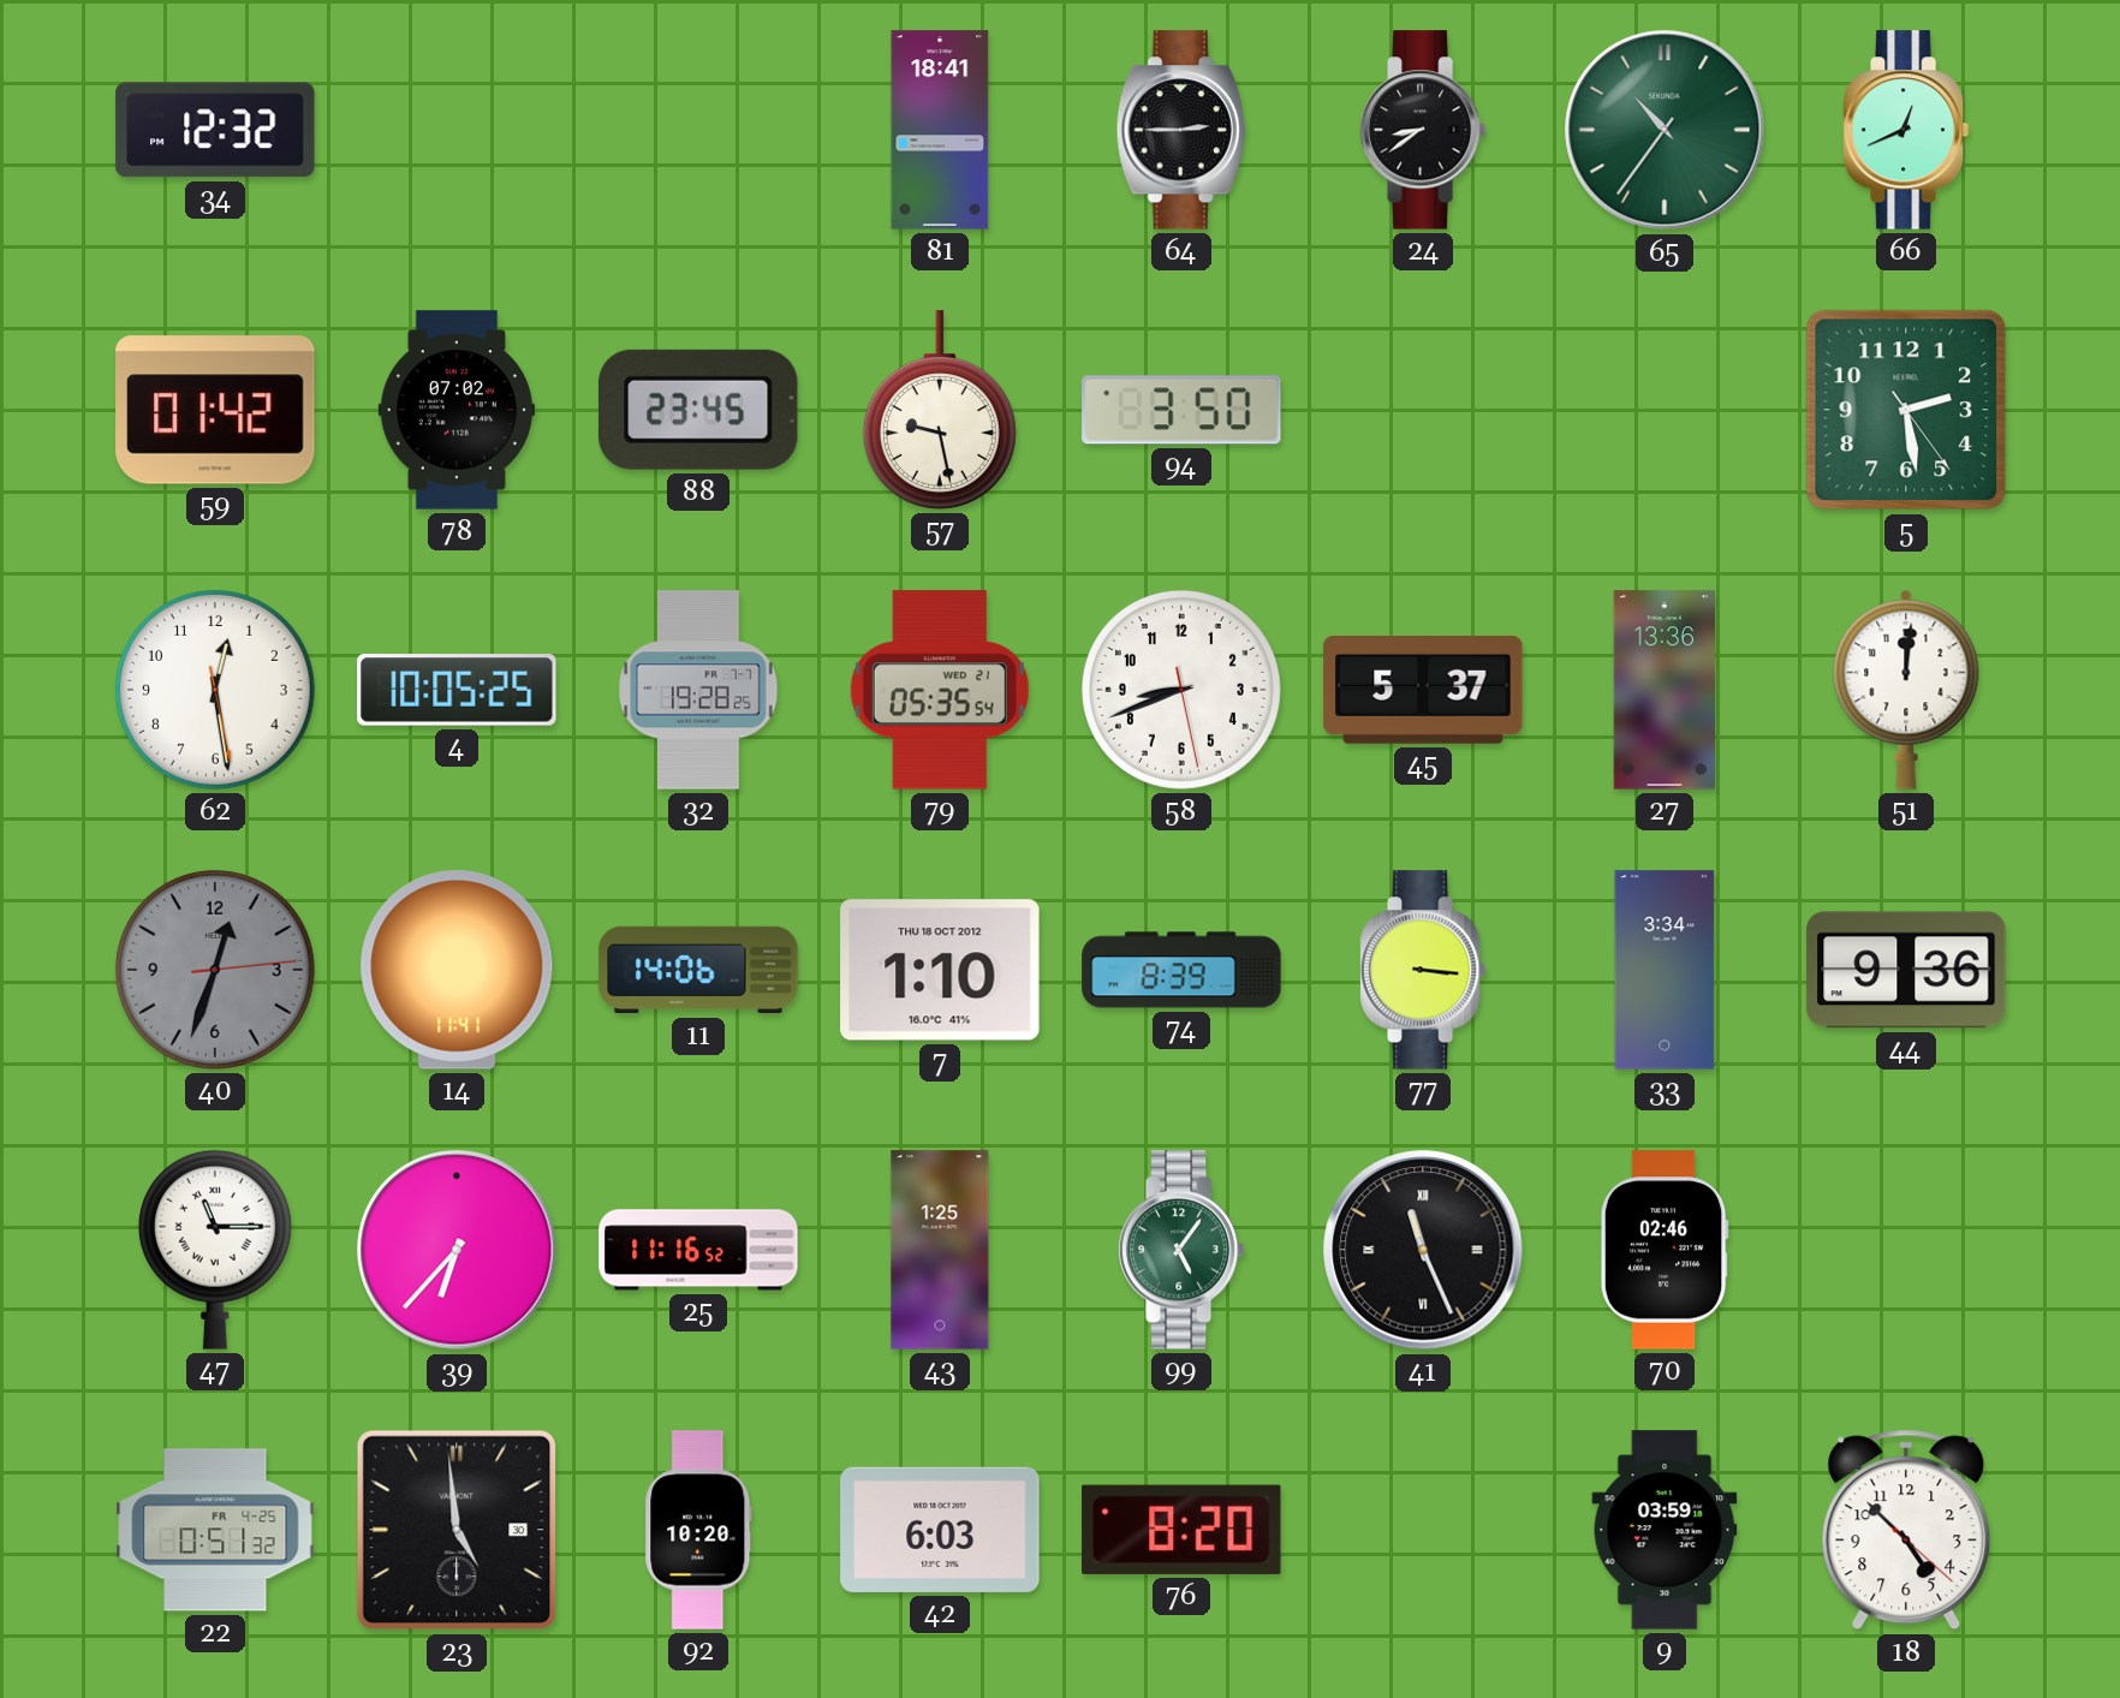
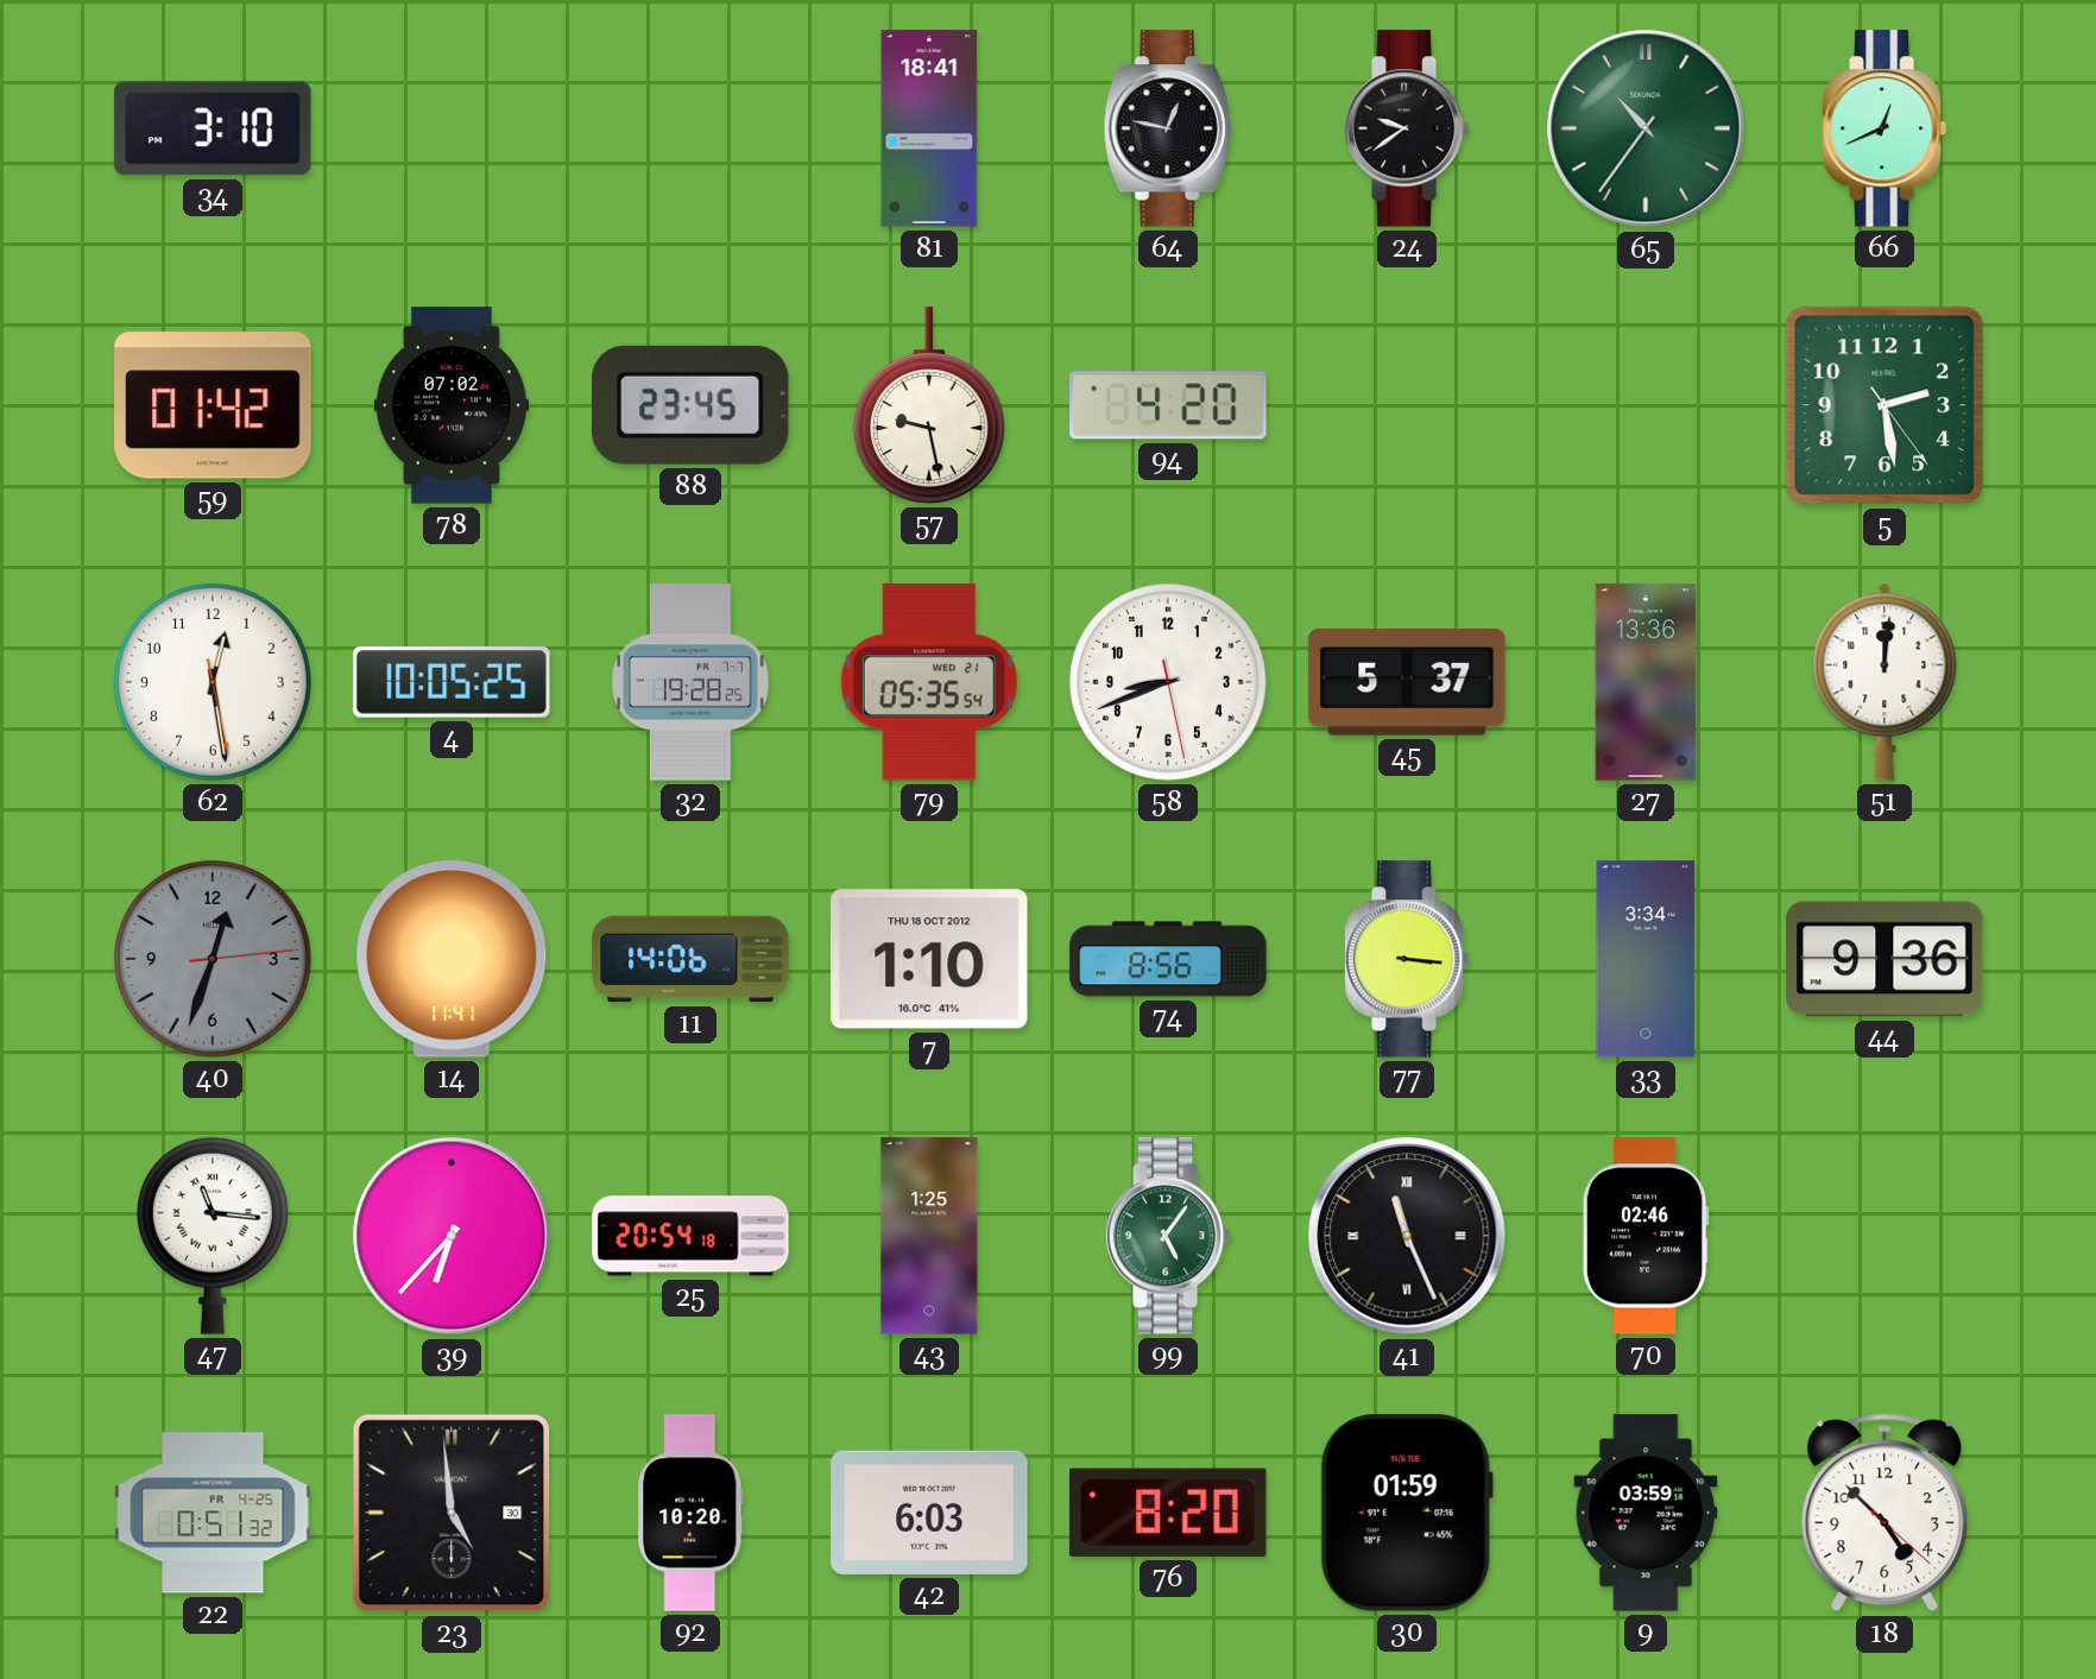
34: 12:32 -> 3:10 (213, 128)
64: 2:45 -> 12:47 (1168, 128)
24: 8:39 -> 9:39 (1407, 128)
94: 3:50 -> 4:20 (1168, 405)
74: 8:39 -> 8:56 (1168, 959)
47: 11:15 -> 11:16 (213, 1236)
25: 11:16 -> 20:54 (690, 1236)
30: none -> 01:59 (1407, 1513)
